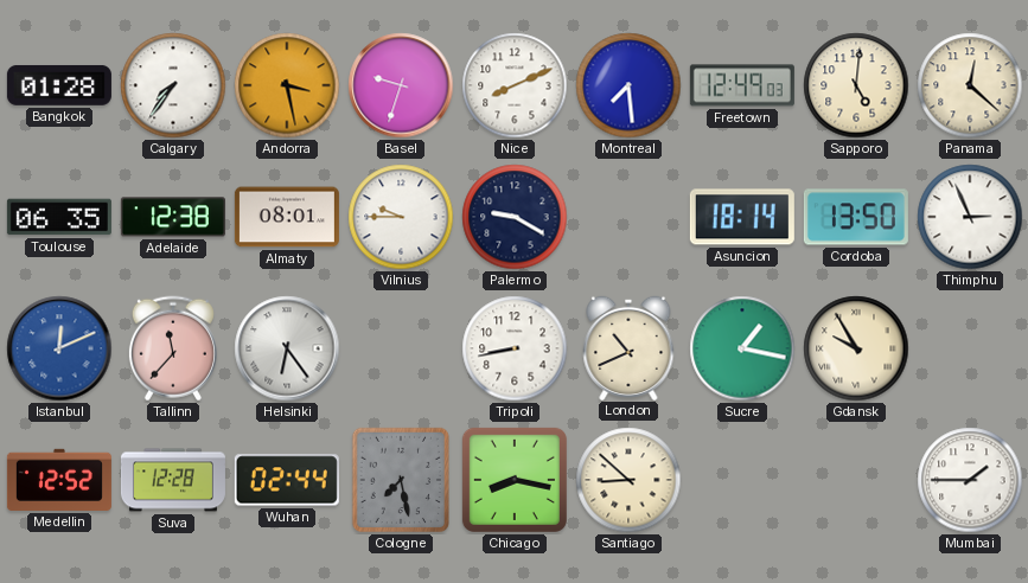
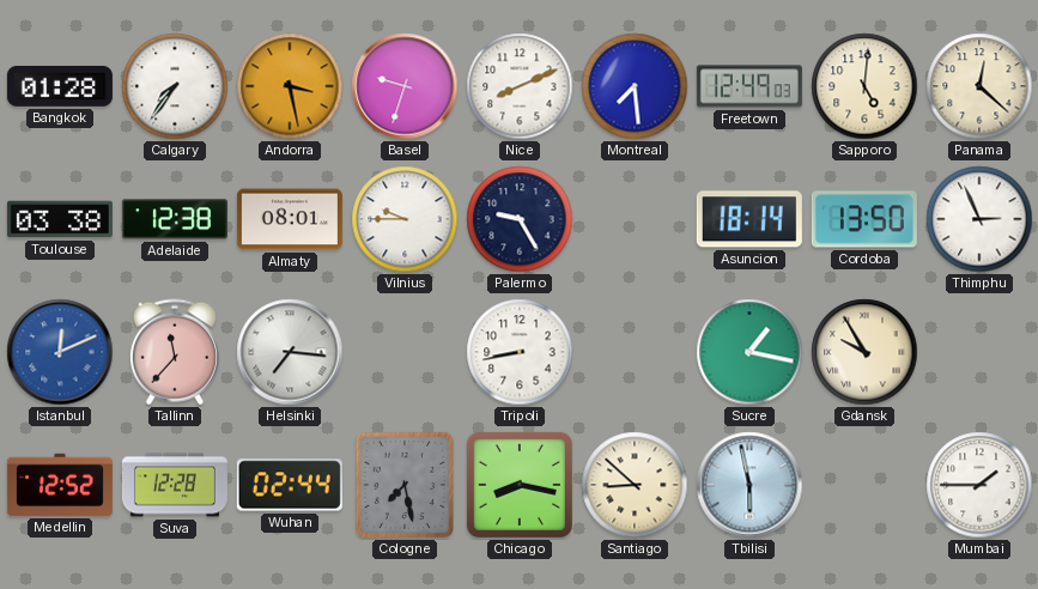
Toulouse: 06:35 -> 03:38 (60, 219)
Palermo: 9:20 -> 9:25 (520, 219)
Helsinki: 6:24 -> 7:16 (290, 352)
London: 10:41 -> none (628, 347)
Tbilisi: none -> 5:58 (749, 485)
